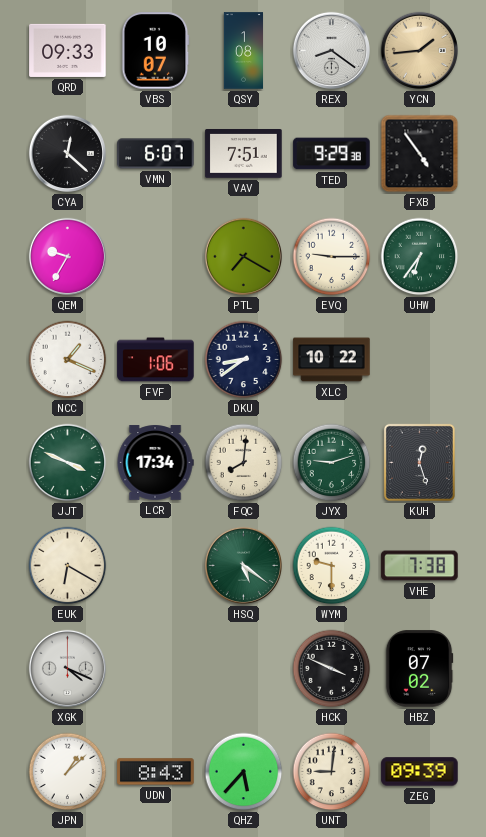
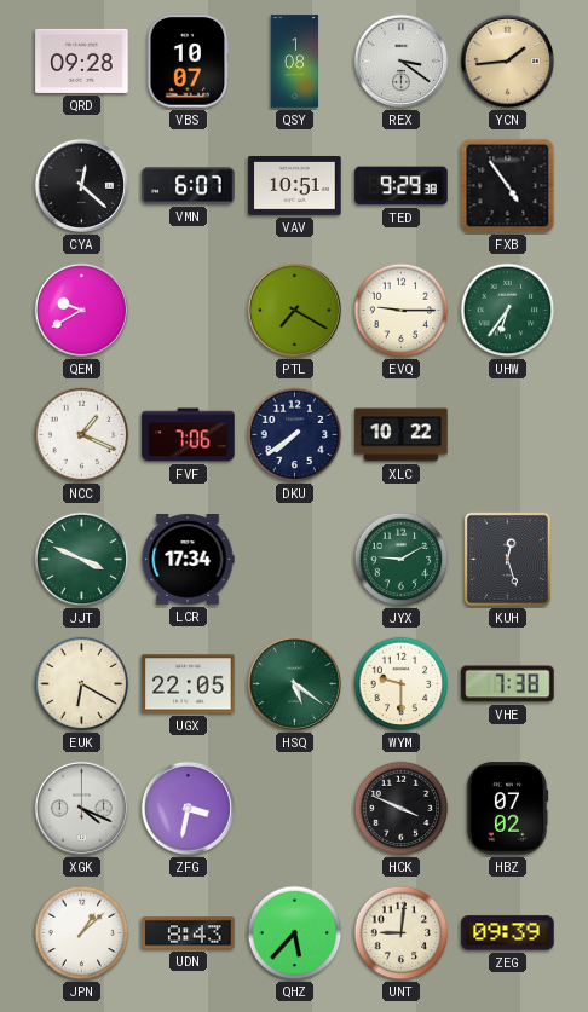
QRD: 09:33 -> 09:28 (82, 60)
REX: 8:21 -> 3:21 (400, 60)
VAV: 7:51 -> 10:51 (295, 186)
QEM: 9:35 -> 9:40 (81, 310)
FVF: 1:06 -> 7:06 (189, 435)
DKU: 8:39 -> 7:39 (295, 435)
FQC: 8:01 -> none (244, 463)
JYX: 9:12 -> 9:10 (402, 560)
UGX: none -> 22:05 (189, 684)
ZFG: none -> 3:32 (188, 808)
